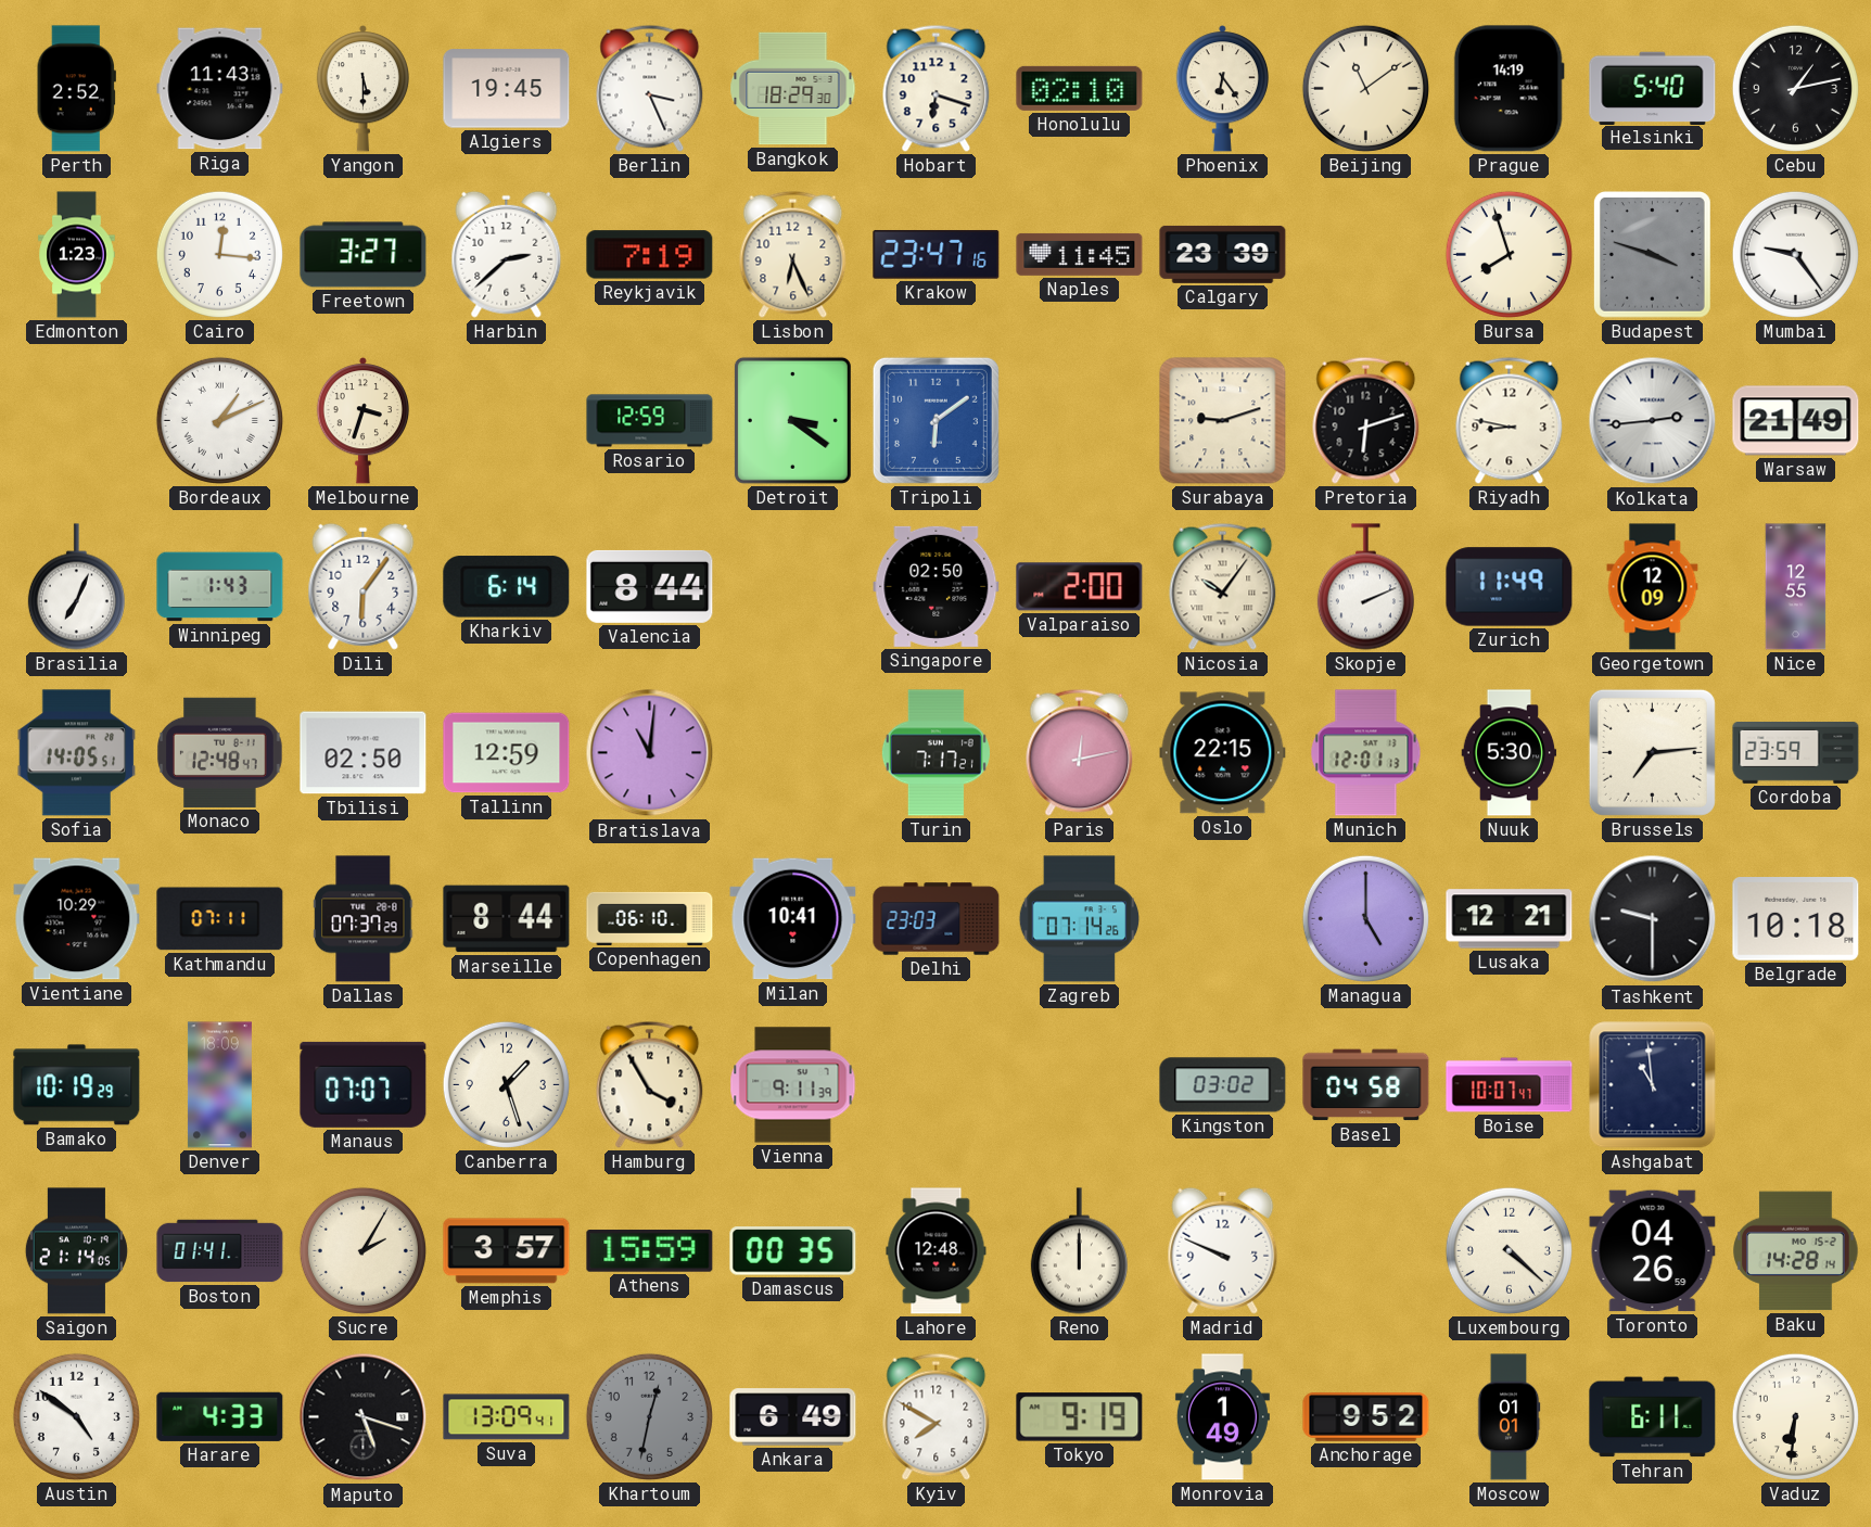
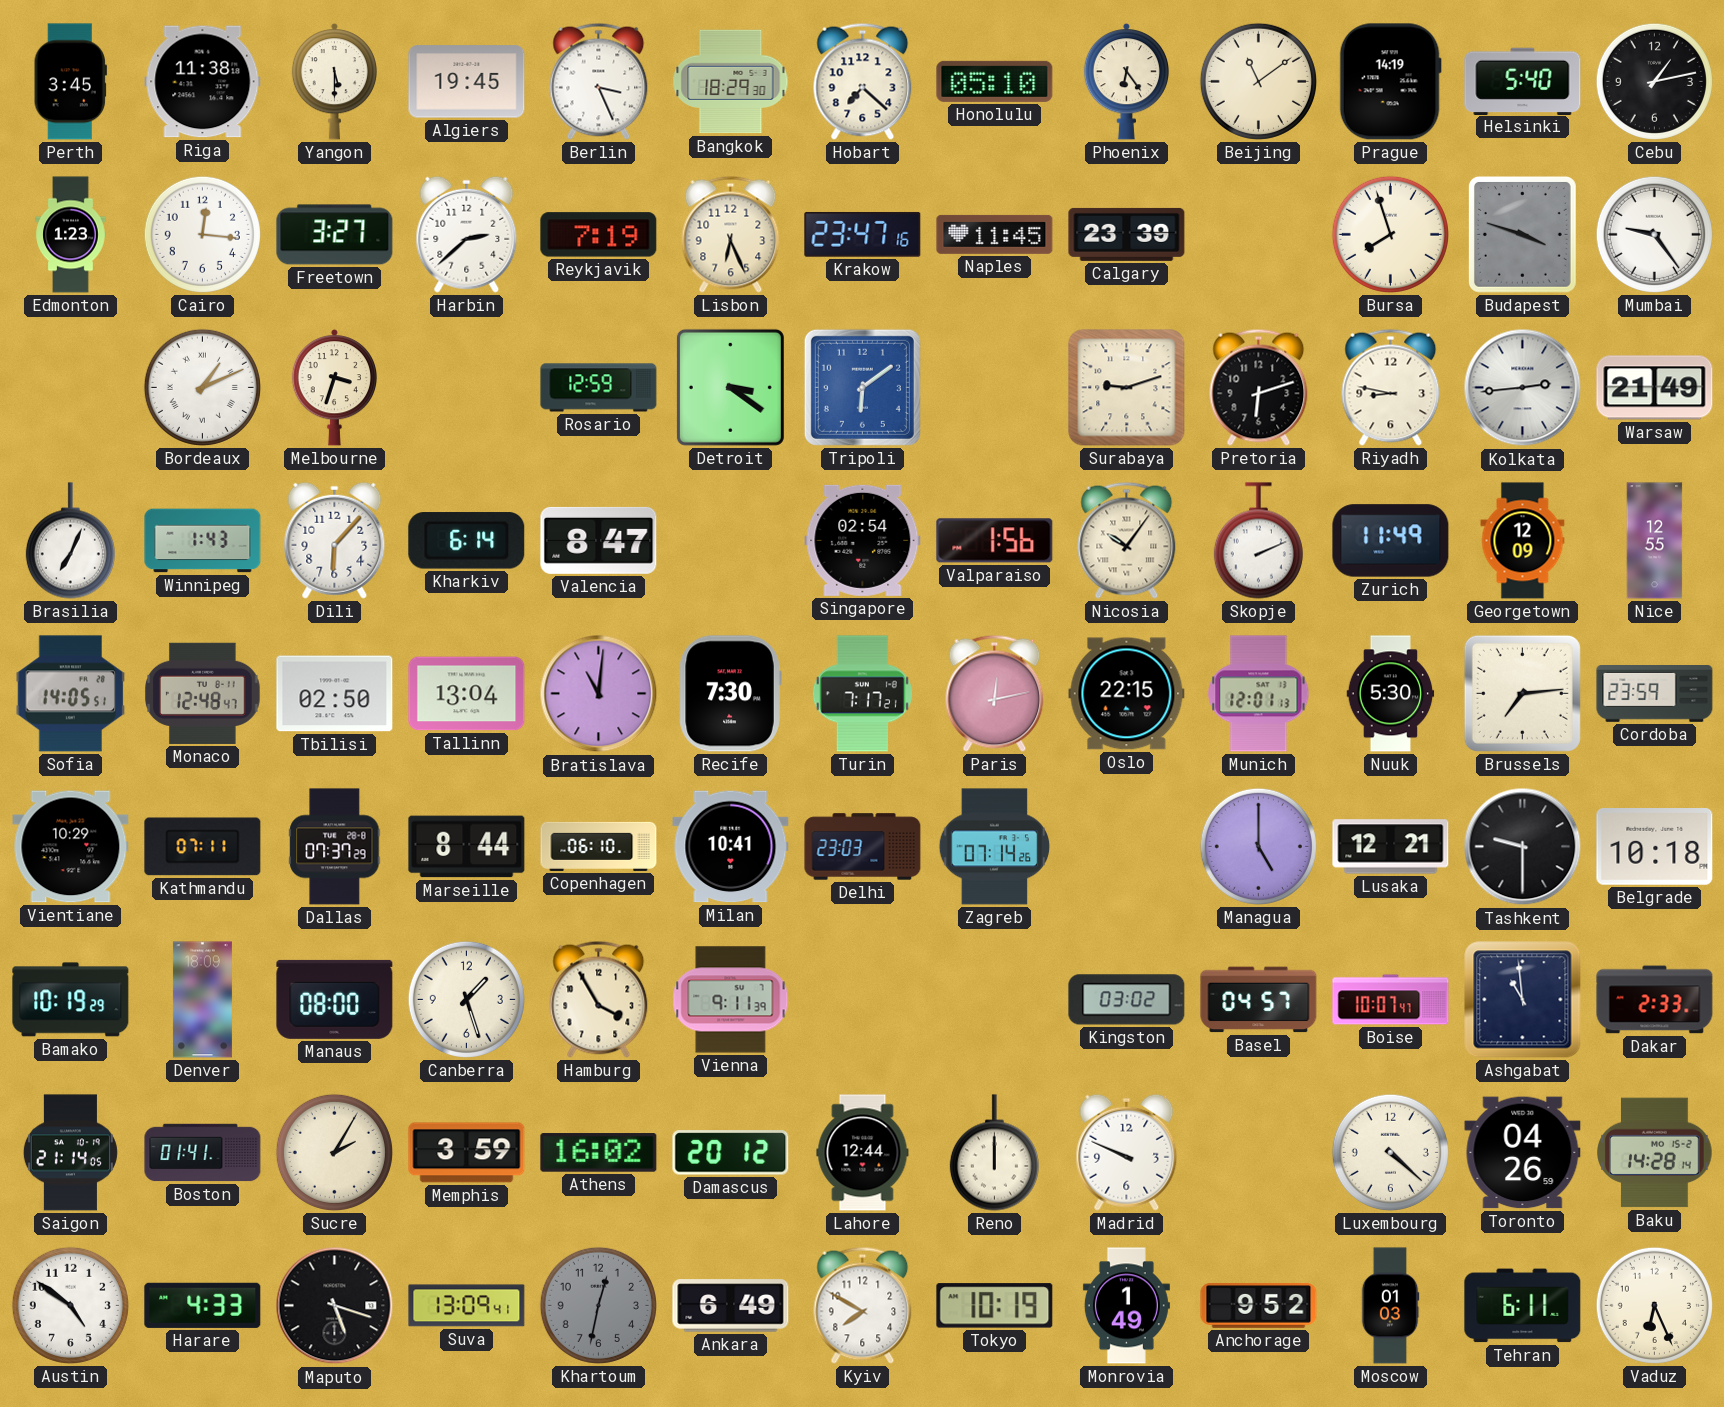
Perth: 2:52 -> 3:45 (70, 82)
Riga: 11:43 -> 11:38 (203, 82)
Hobart: 6:18 -> 7:22 (863, 81)
Honolulu: 02:10 -> 05:10 (995, 81)
Dili: 6:06 -> 6:07 (335, 540)
Valencia: 8:44 -> 8:47 (599, 540)
Singapore: 02:50 -> 02:54 (863, 540)
Valparaiso: 2:00 -> 1:56 (995, 541)
Tallinn: 12:59 -> 13:04 (467, 694)
Recife: none -> 7:30 (730, 694)
Manaus: 07:07 -> 08:00 (335, 999)
Basel: 04:58 -> 04:57 (1259, 1000)
Dakar: none -> 2:33 (1655, 1000)
Memphis: 3:57 -> 3:59 (467, 1153)
Athens: 15:59 -> 16:02 (599, 1153)
Damascus: 00:35 -> 20:12 (731, 1153)
Lahore: 12:48 -> 12:44 (863, 1153)
Tokyo: 9:19 -> 10:19 (995, 1306)
Moscow: 01:01 -> 01:03 (1390, 1306)
Vaduz: 6:31 -> 6:26 (1654, 1305)
